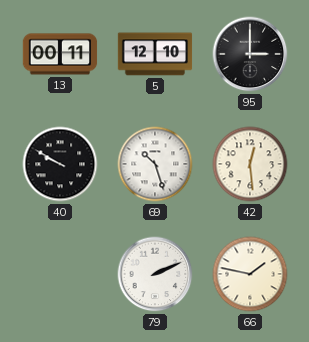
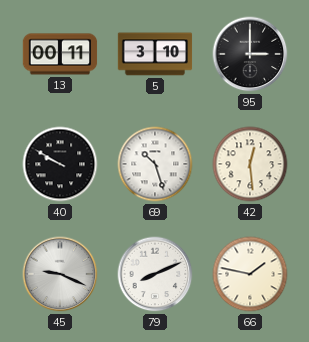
5: 12:10 -> 3:10 (155, 54)
45: none -> 9:19 (60, 274)
79: 2:11 -> 8:11 (155, 274)
